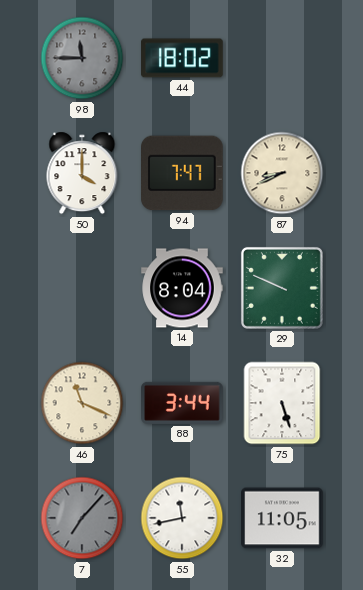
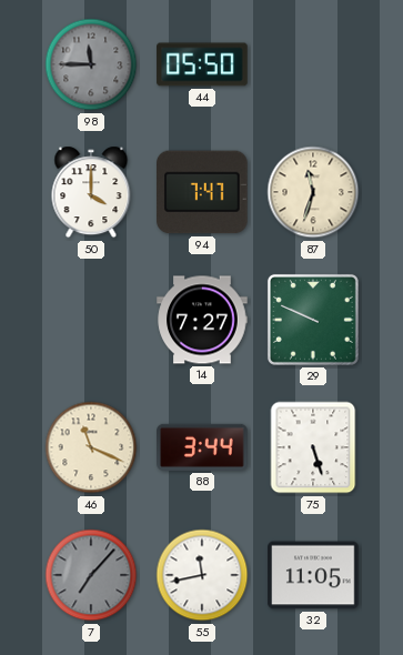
44: 18:02 -> 05:50 (202, 64)
87: 8:41 -> 11:33 (313, 192)
14: 8:04 -> 7:27 (202, 320)
